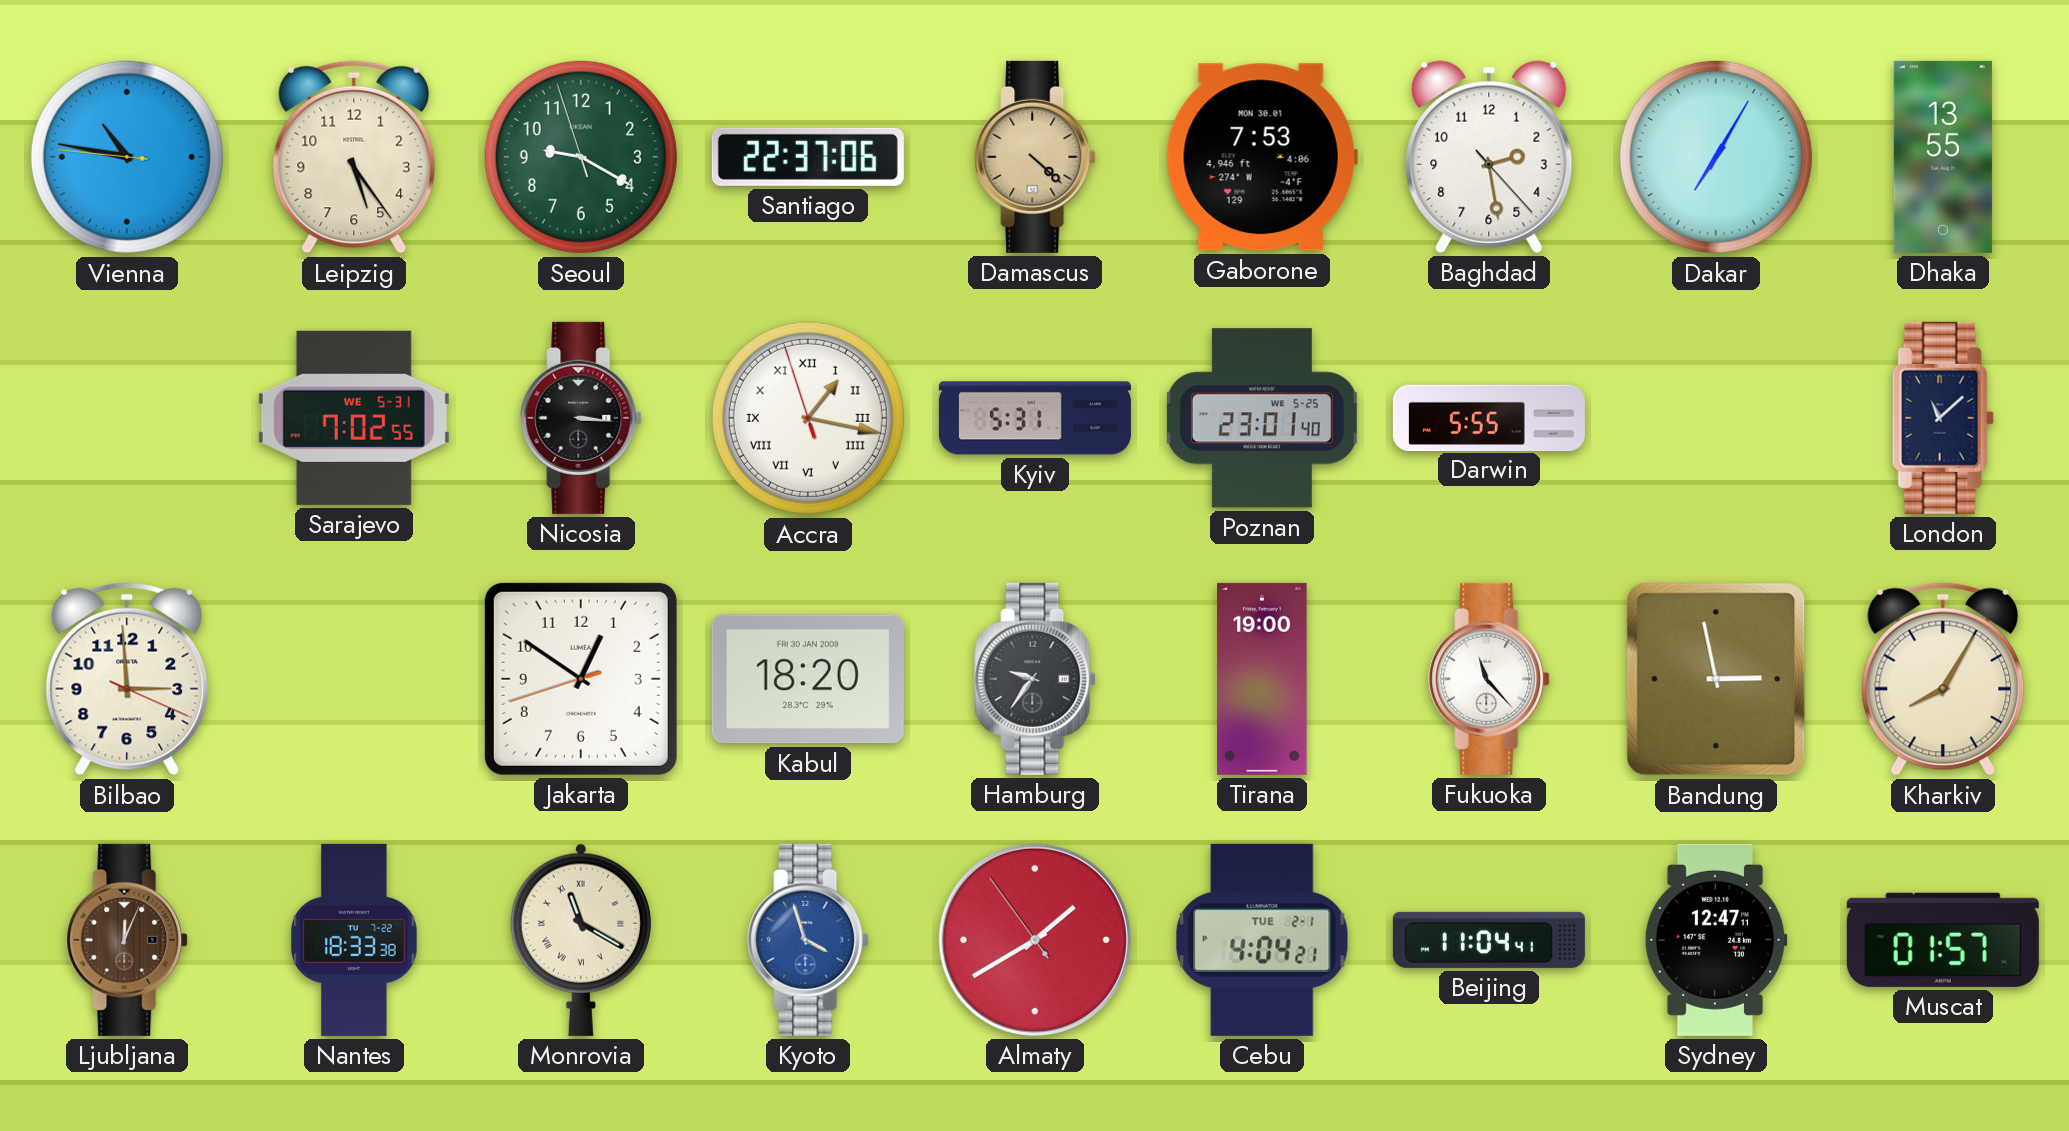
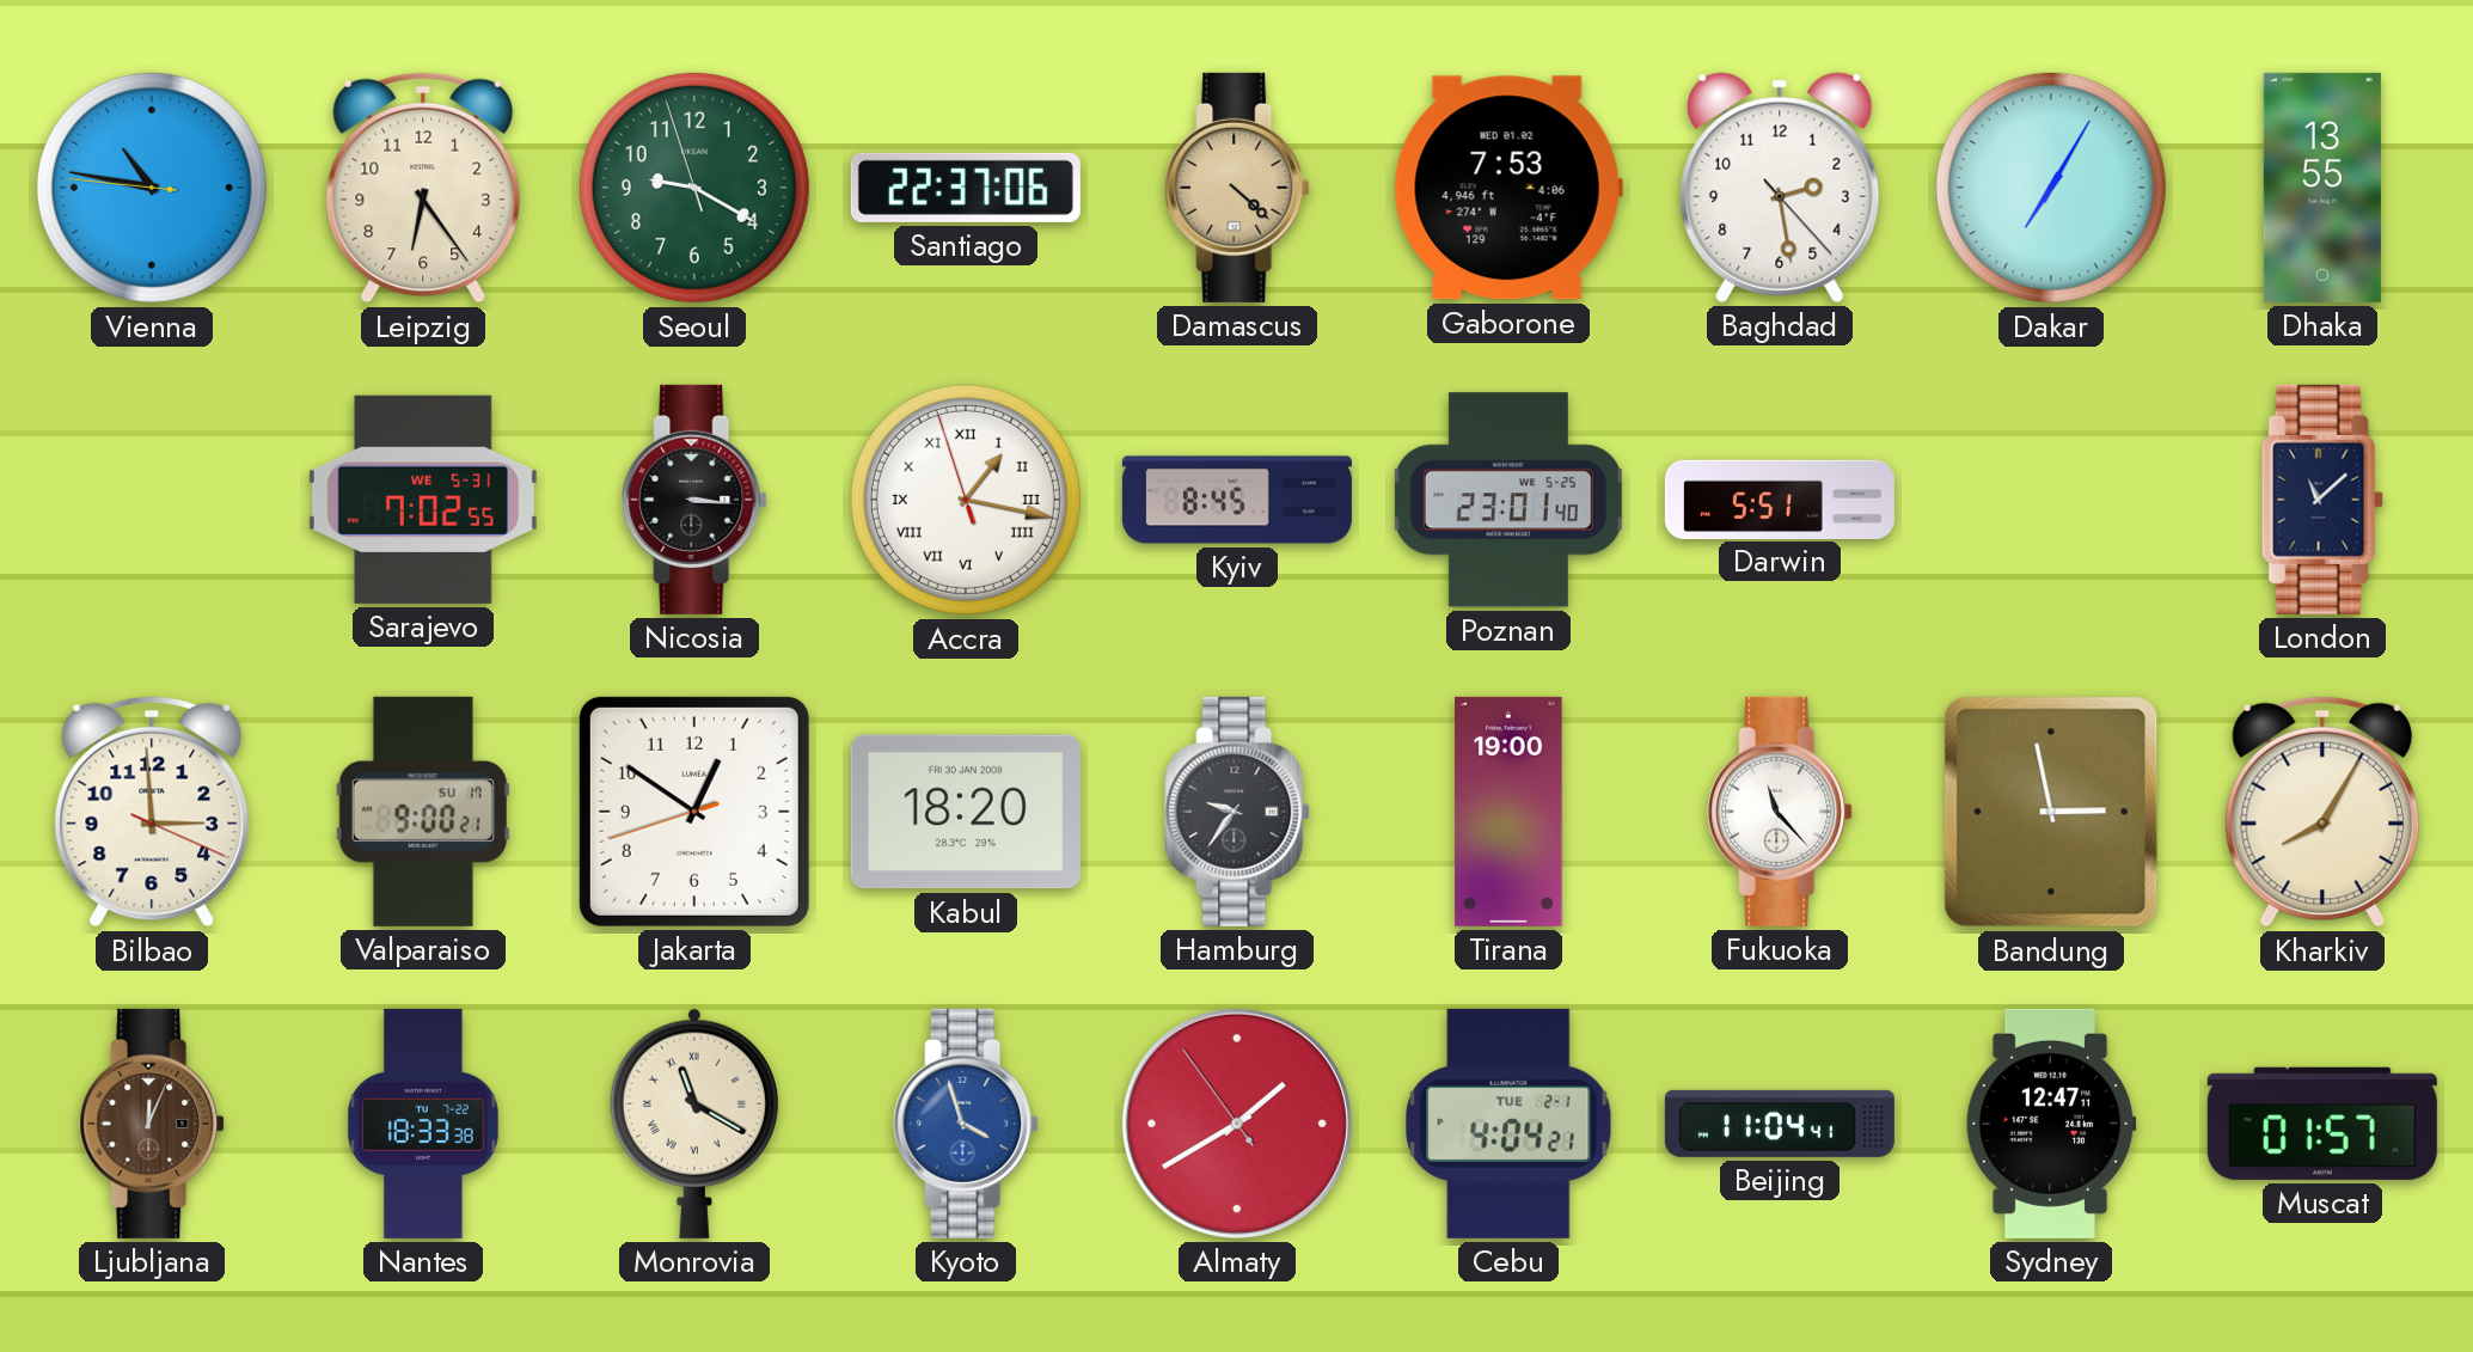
Leipzig: 5:24 -> 6:24 (423, 188)
Gaborone date: MON 30.01 -> WED 01.02 (1508, 188)
Kyiv: 5:31 -> 8:45 (1237, 500)
Darwin: 5:55 -> 5:51 (1780, 498)
Valparaiso: none -> 9:00 (423, 812)
